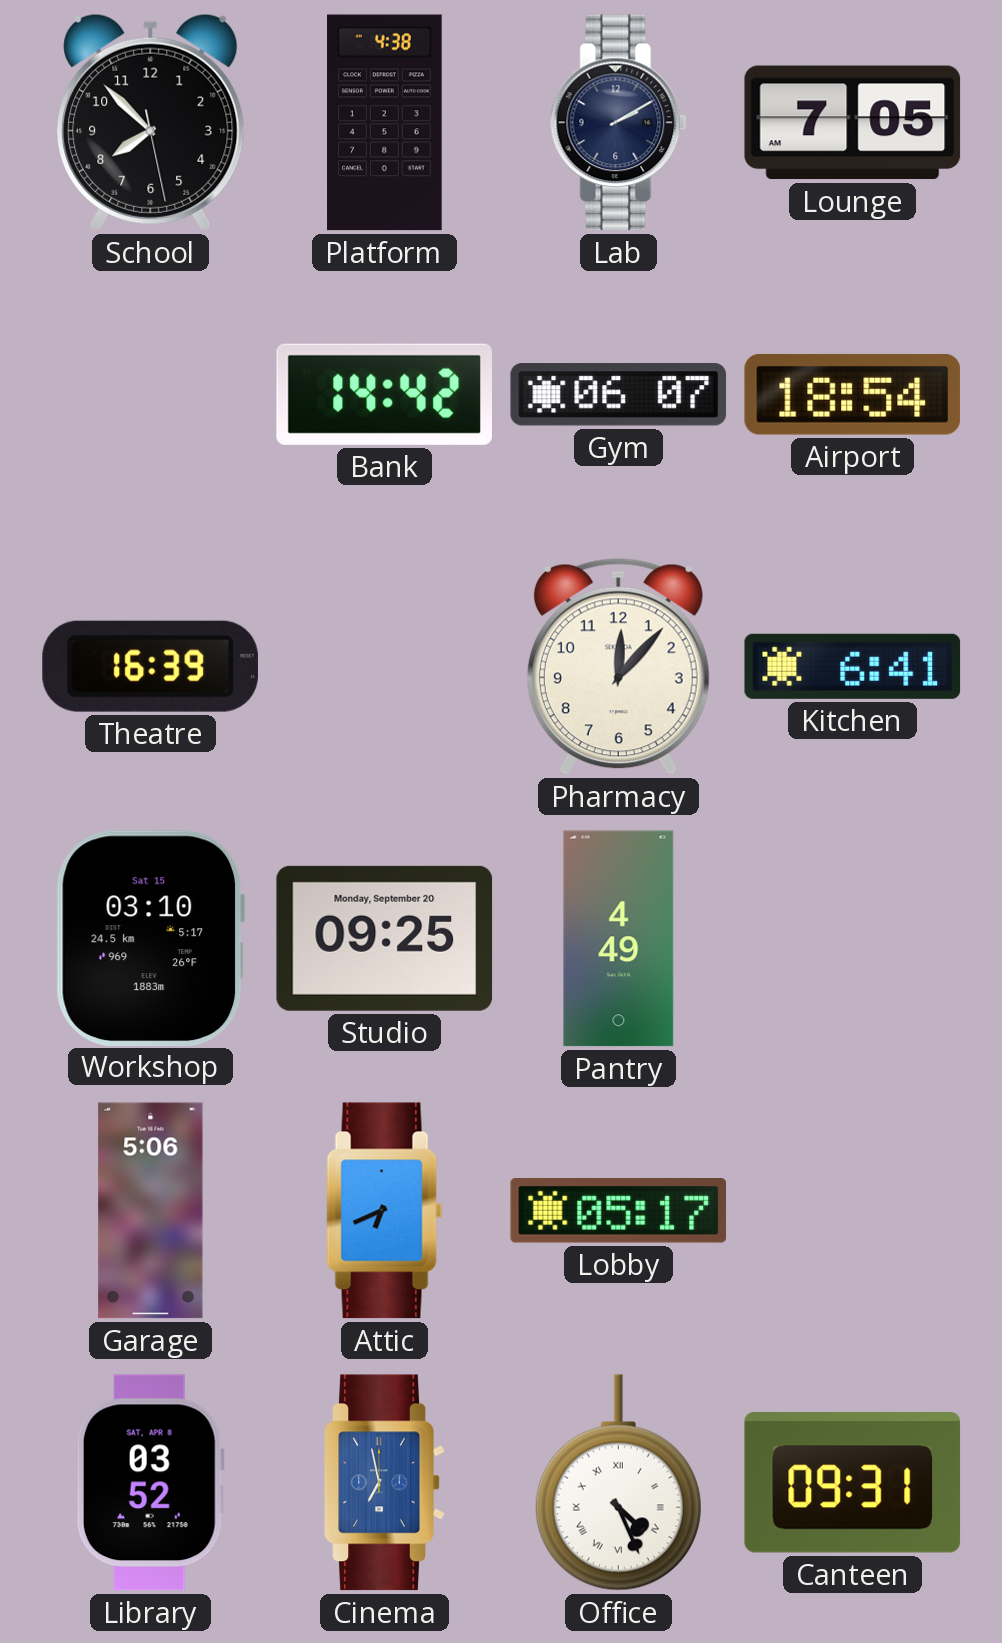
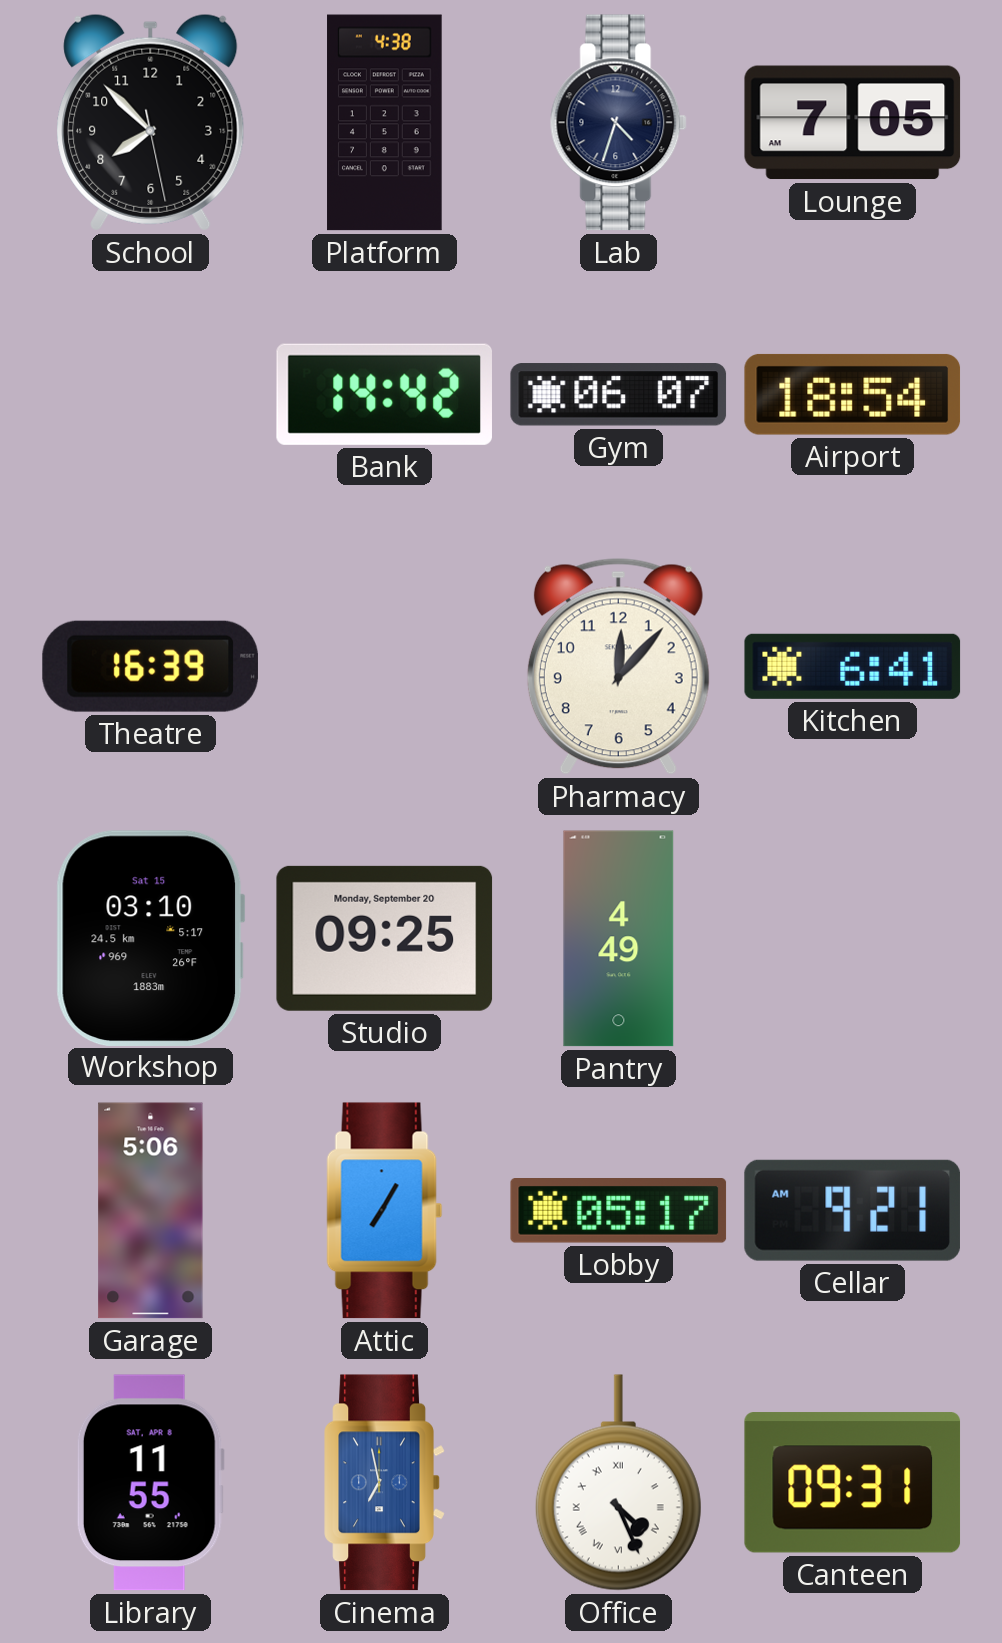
Lab: 2:10 -> 4:33 (619, 123)
Attic: 6:41 -> 7:05 (385, 1211)
Cellar: none -> 9:21 (852, 1210)
Library: 03:52 -> 11:55 (150, 1483)
